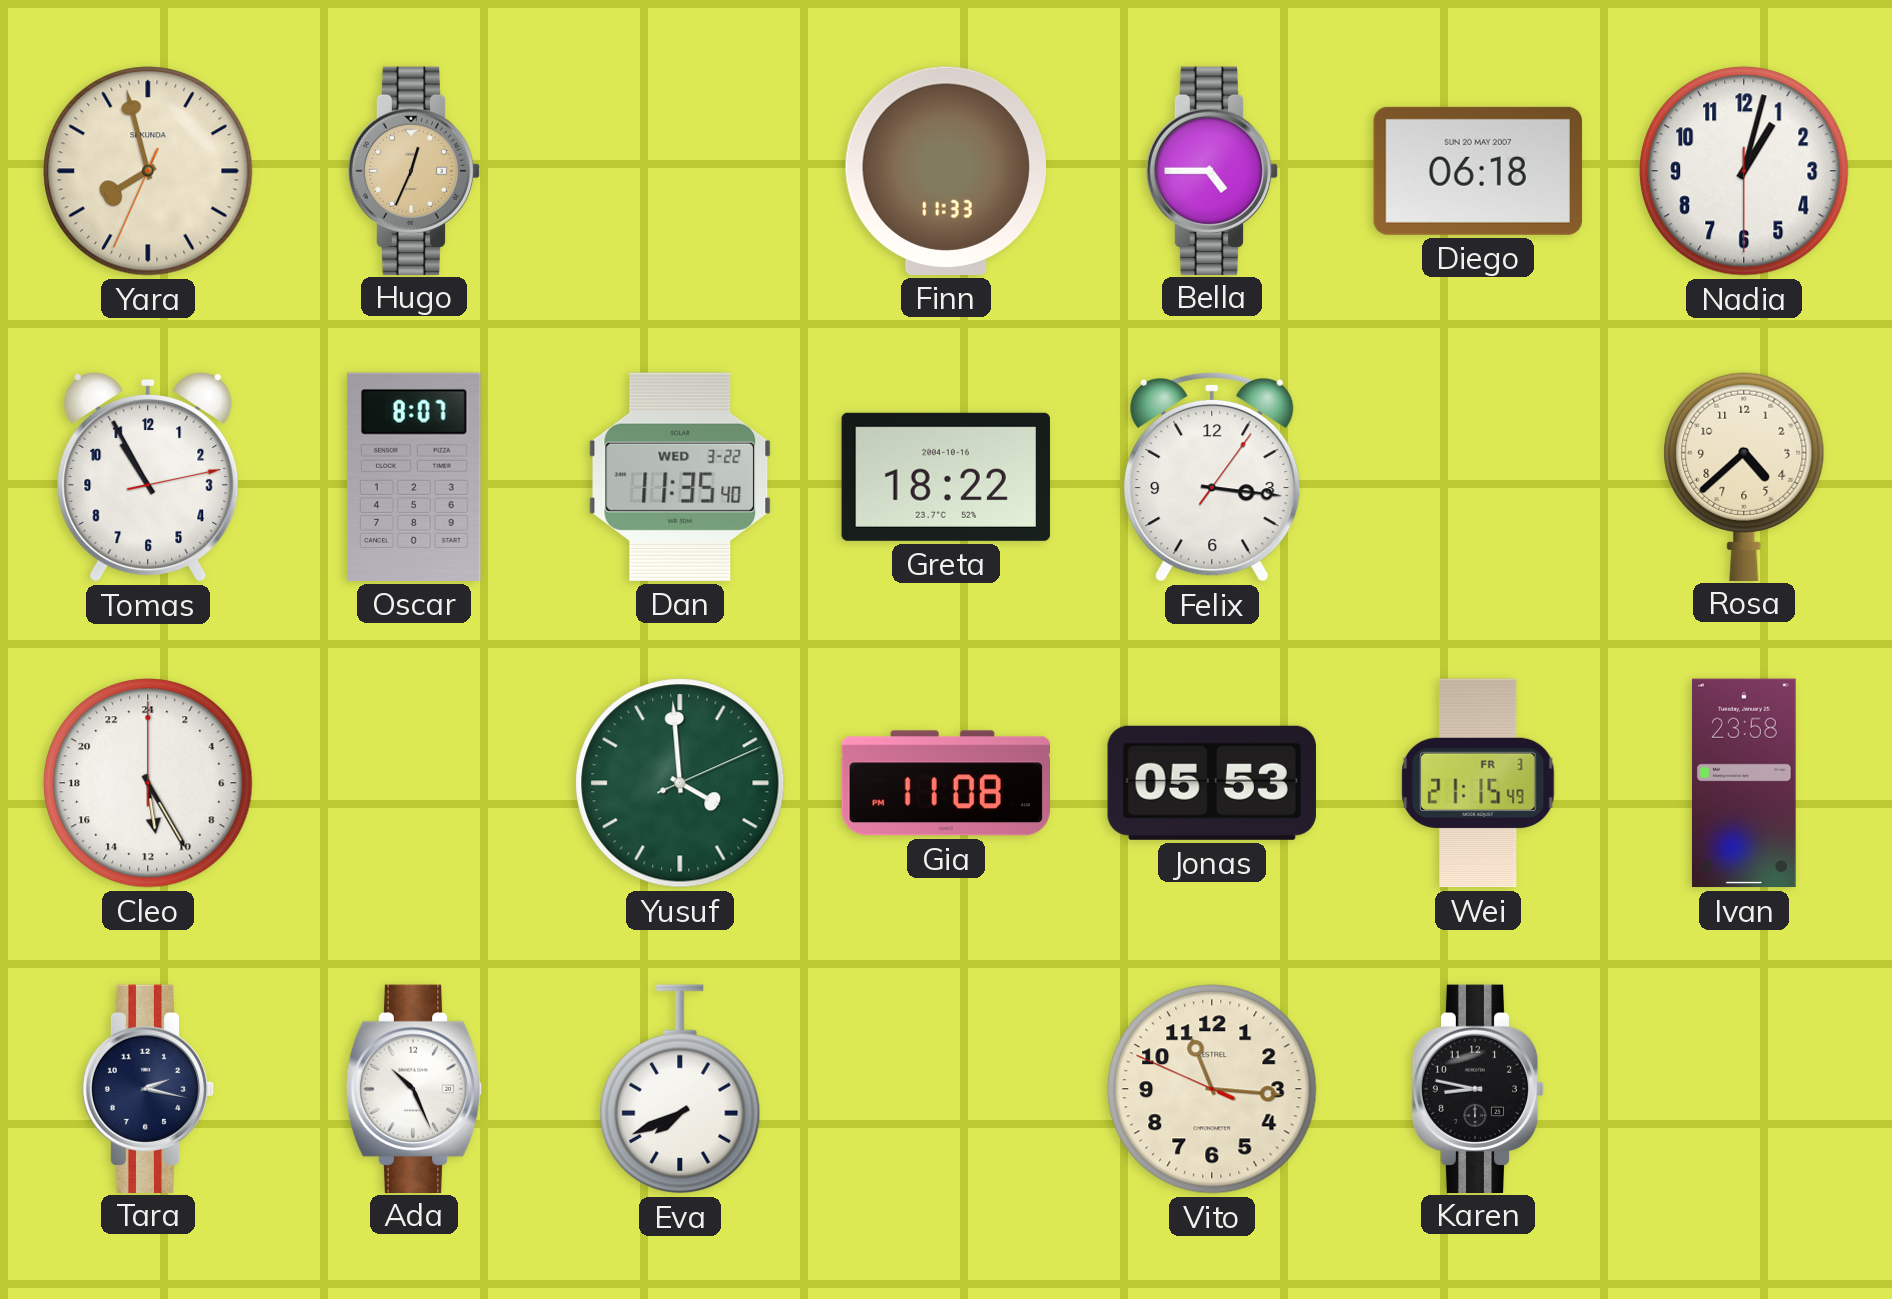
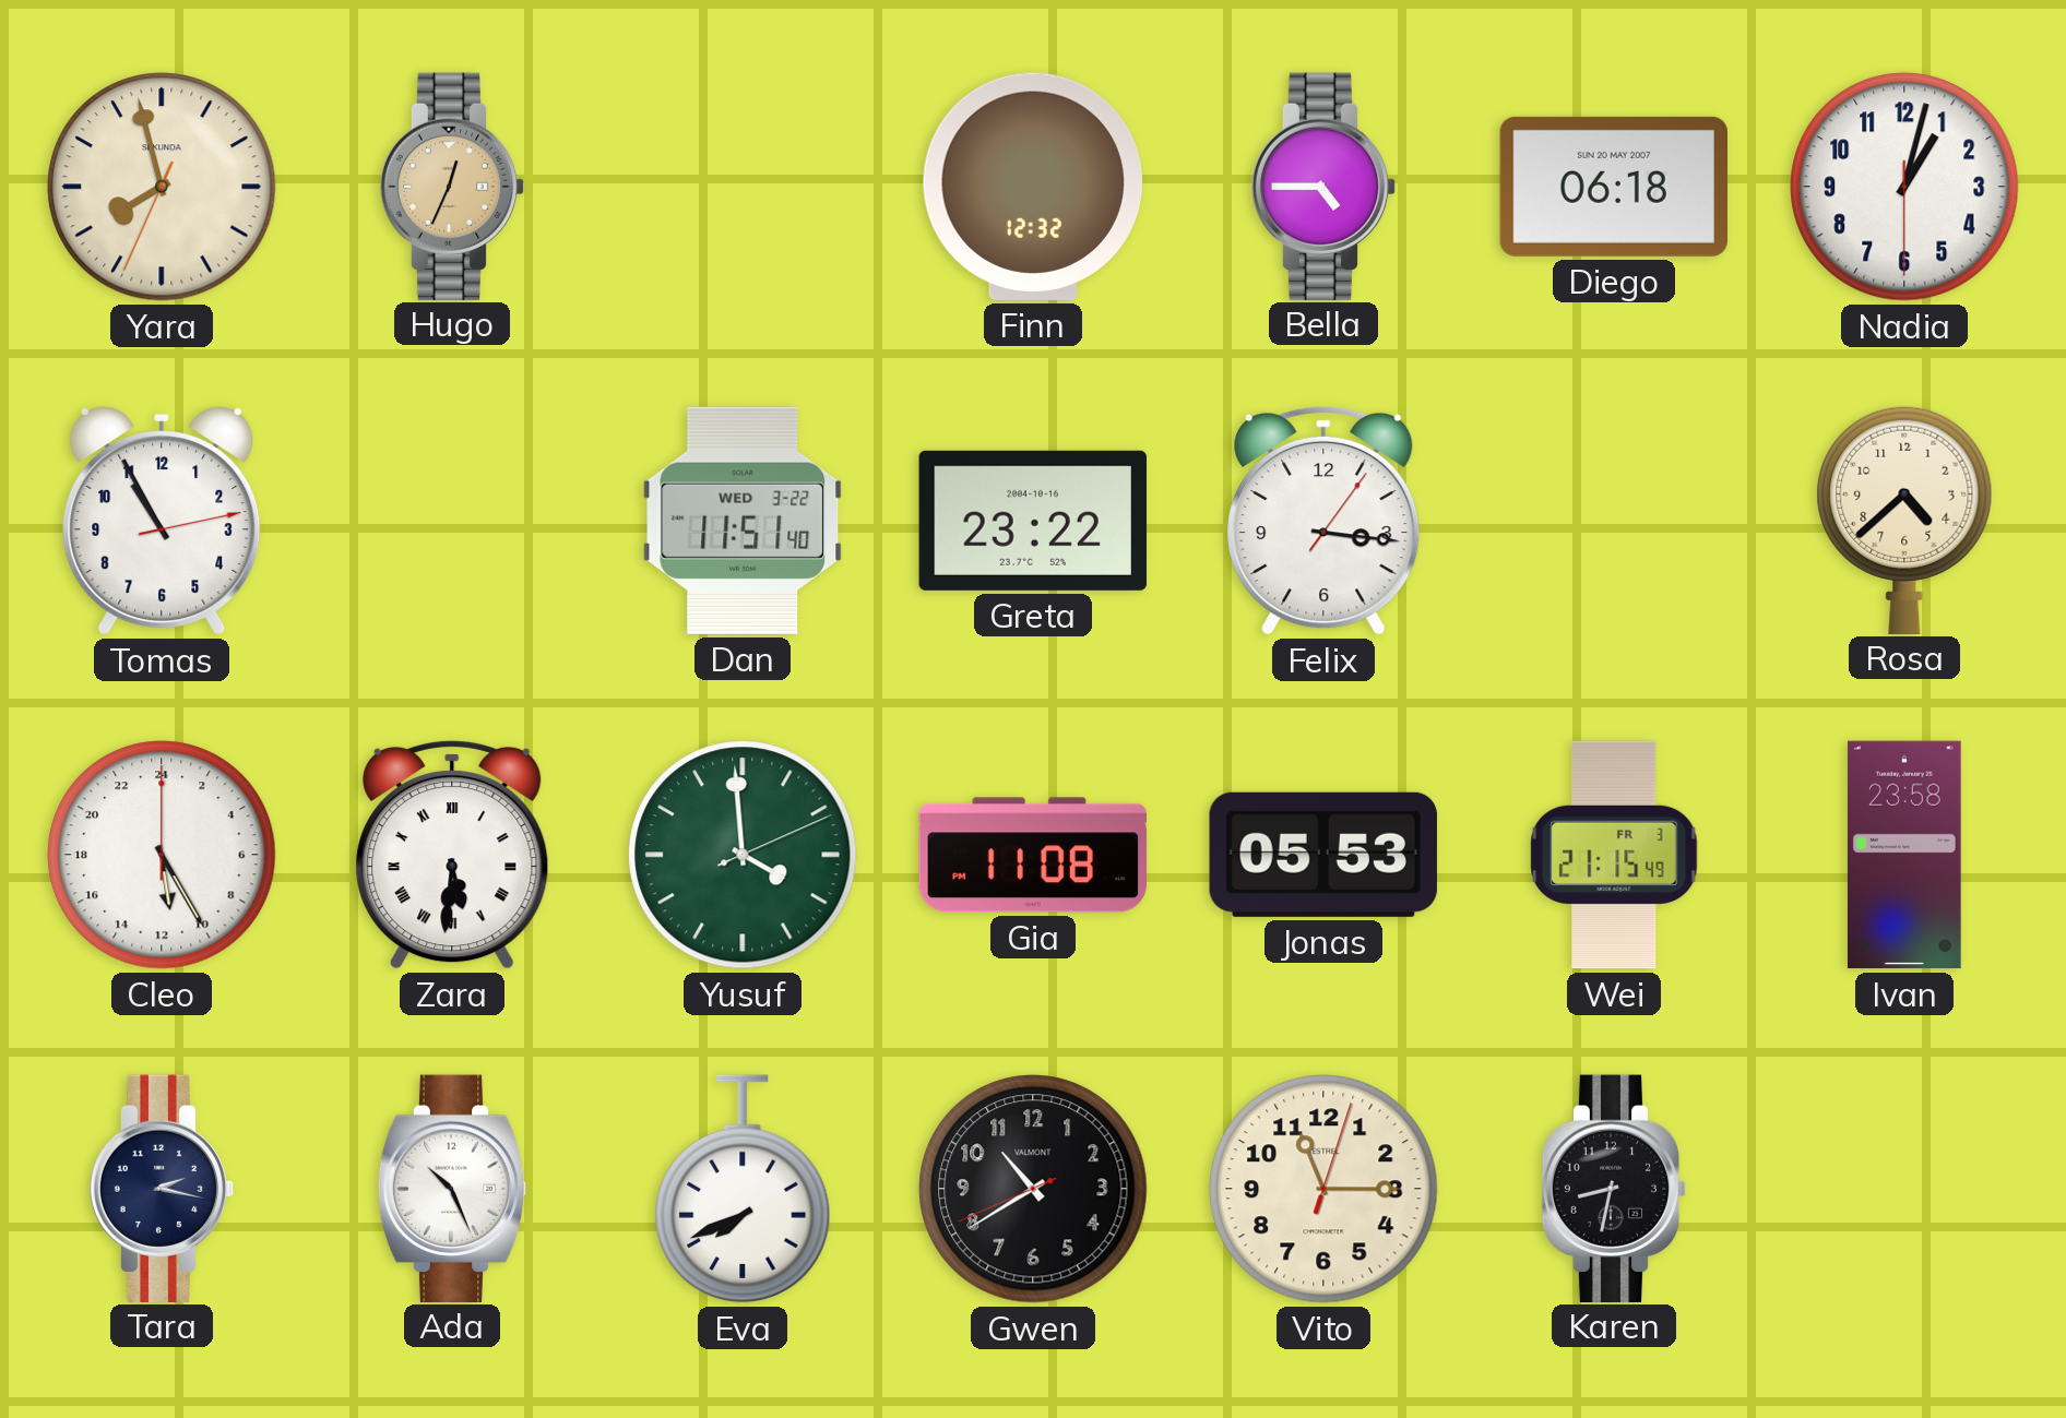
Finn: 11:33 -> 12:32 (1032, 187)
Oscar: 8:07 -> none (414, 477)
Dan: 11:35 -> 11:51 (743, 521)
Greta: 18:22 -> 23:22 (1033, 521)
Zara: none -> 5:31 (452, 855)
Gwen: none -> 10:39 (1033, 1189)
Vito: 11:15:49 -> 11:15:03 (1323, 1189)
Karen: 8:47 -> 8:32 (1614, 1188)
